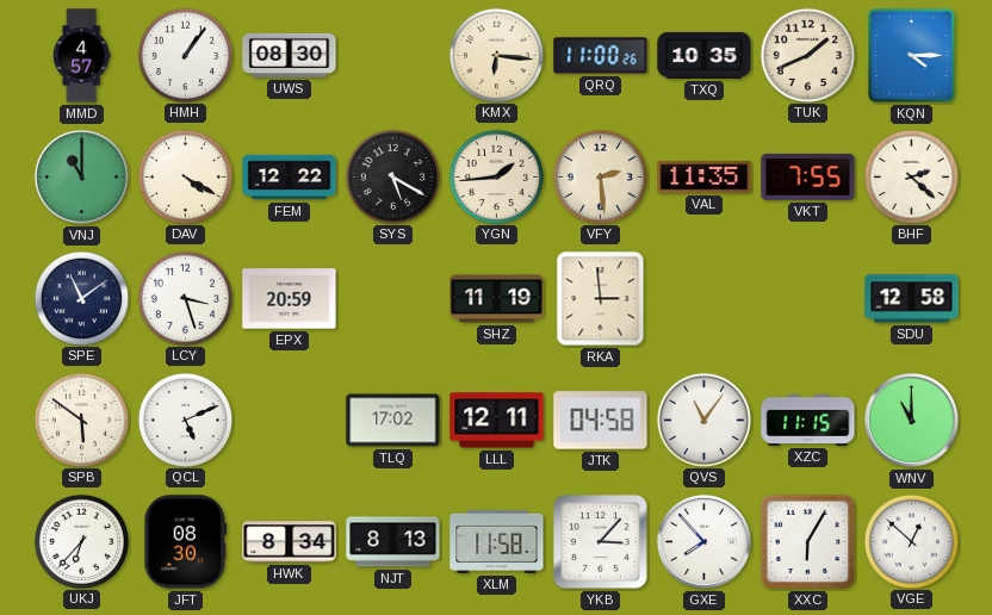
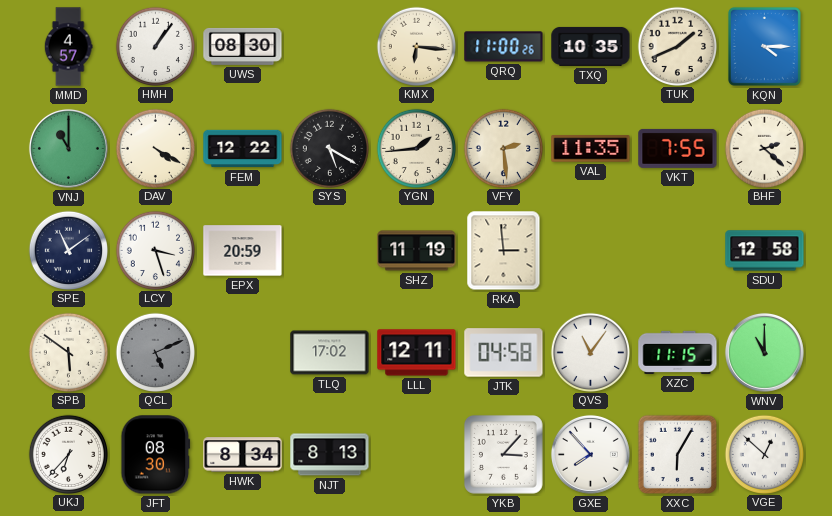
QCL dial: white -> grey (155, 352)
XLM: 11:58 -> none (497, 541)
